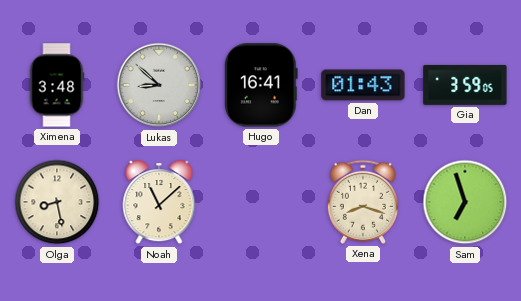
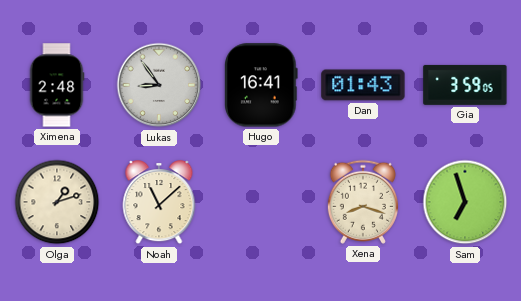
Ximena: 3:48 -> 2:48 (57, 85)
Lukas: 8:52 -> 8:54 (159, 85)
Olga: 8:28 -> 1:12 (57, 202)
